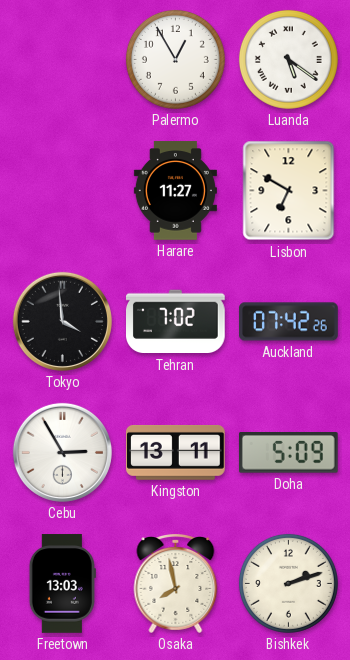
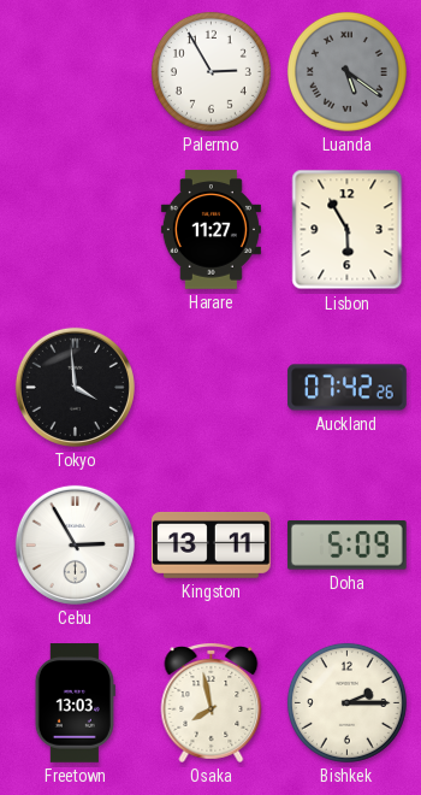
Palermo: 12:55 -> 2:55 (210, 71)
Luanda dial: white -> grey (346, 71)
Lisbon: 6:50 -> 5:55 (348, 230)
Tehran: 7:02 -> none (176, 322)
Bishkek: 2:12 -> 2:15 (346, 702)
